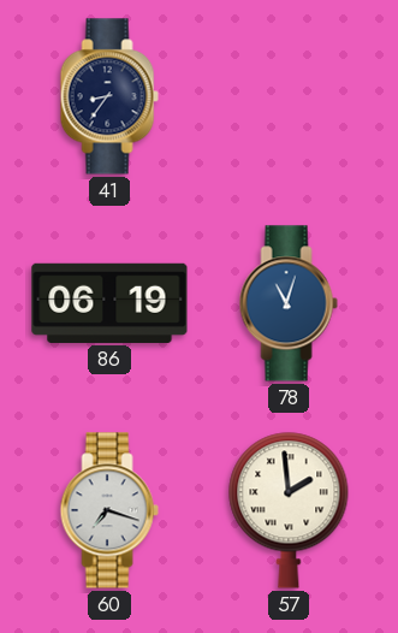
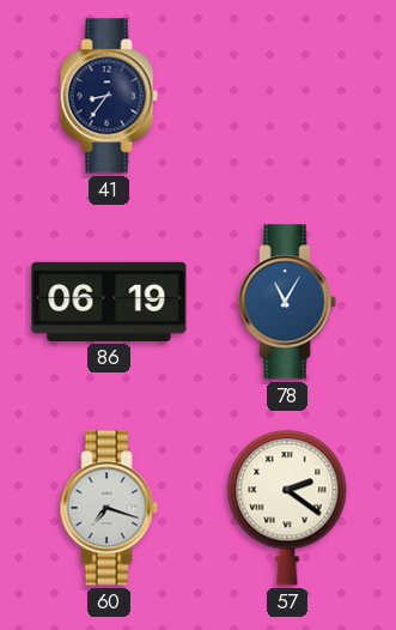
78: 11:03 -> 11:05 (287, 302)
57: 1:59 -> 2:21 (287, 508)
